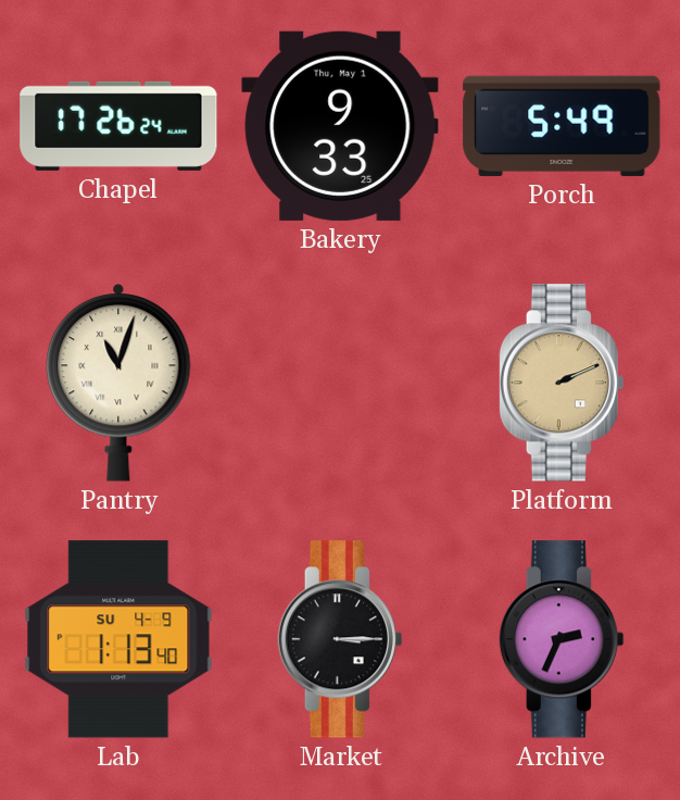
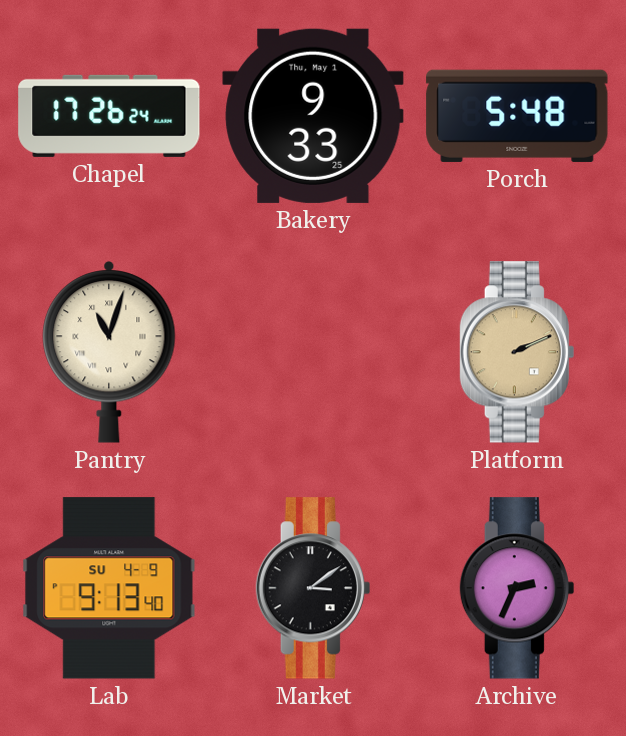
Porch: 5:49 -> 5:48 (517, 116)
Lab: 1:13 -> 9:13 (109, 588)
Market: 3:15 -> 3:09 (313, 588)
